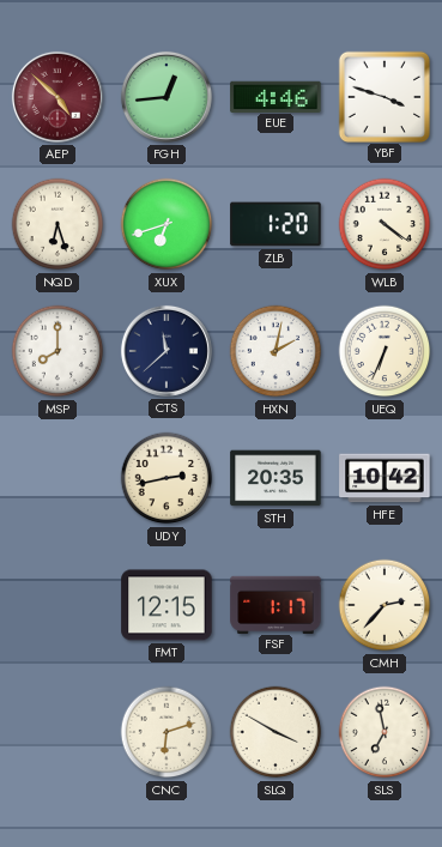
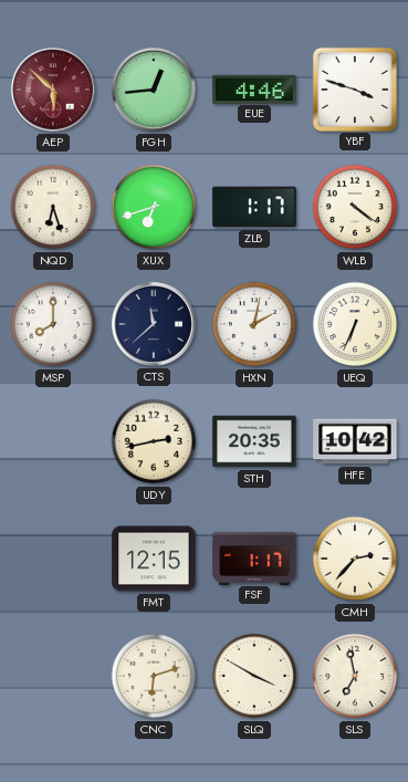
AEP: 4:52 -> 5:52 (53, 90)
ZLB: 1:20 -> 1:17 (254, 207)
